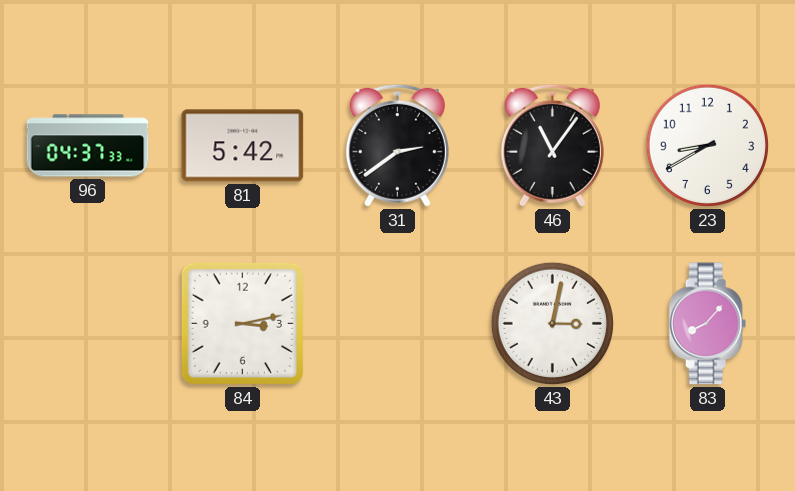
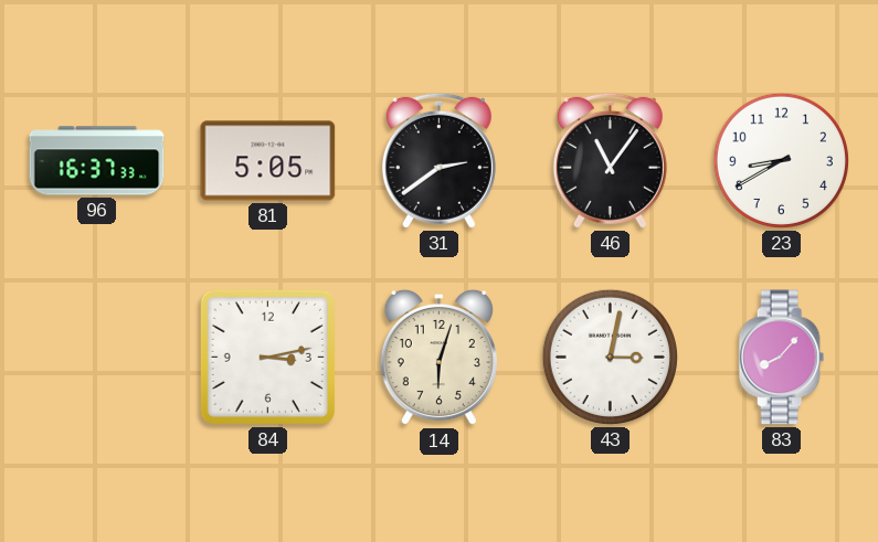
96: 04:37 -> 16:37 (97, 161)
81: 5:42 -> 5:05 (268, 161)
14: none -> 6:03 (438, 358)
